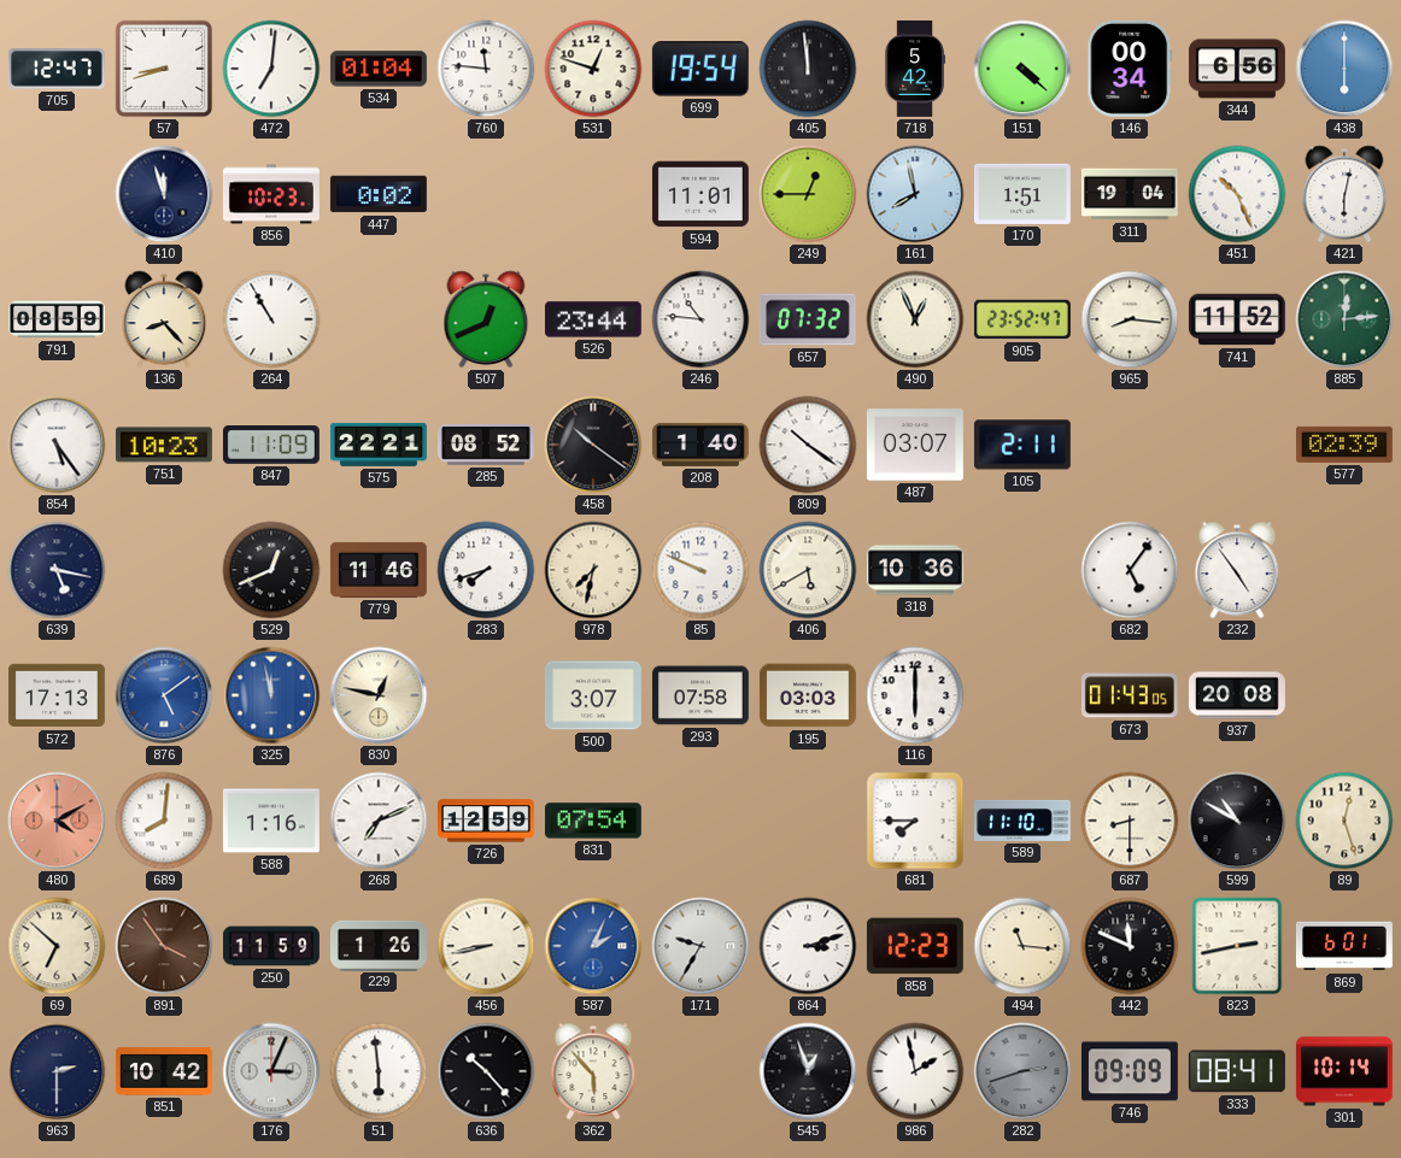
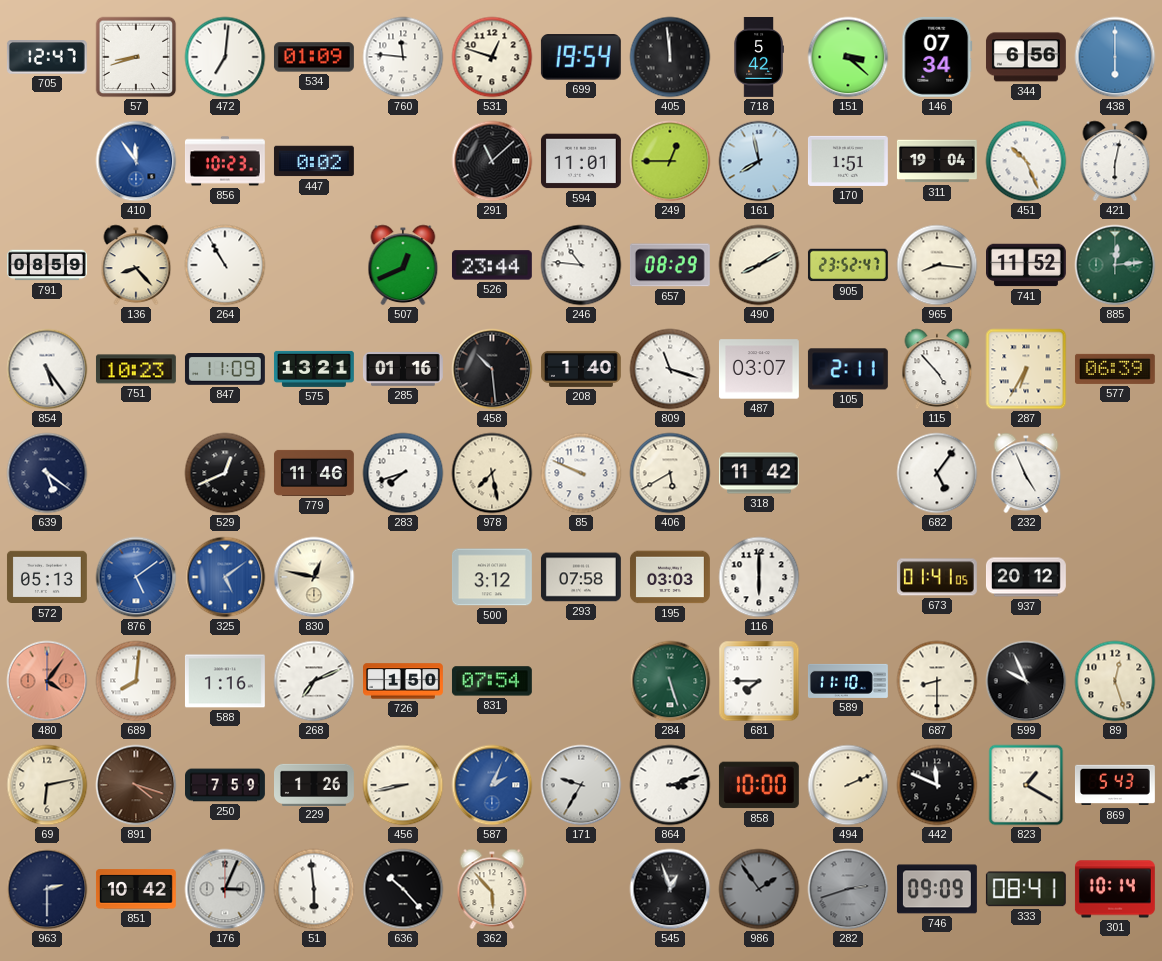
534: 01:04 -> 01:09 (314, 57)
151: 4:22 -> 3:22 (848, 57)
146: 00:34 -> 07:34 (937, 57)
410: 11:57 -> 11:54 (136, 161)
410 dial: navy -> blue (136, 161)
291: none -> 11:08 (492, 161)
657: 07:32 -> 08:29 (670, 265)
490: 12:56 -> 8:10 (759, 265)
575: 22:21 -> 13:21 (314, 369)
285: 08:52 -> 01:16 (403, 369)
458: 10:21 -> 10:29 (492, 369)
809: 10:21 -> 11:18 (670, 369)
115: none -> 4:53 (937, 369)
287: none -> 6:35 (1026, 369)
577: 02:39 -> 06:39 (1115, 369)
639: 5:17 -> 5:21 (47, 473)
978: 7:32 -> 7:28 (492, 473)
318: 10:36 -> 11:42 (760, 473)
232: 4:54 -> 4:56 (1026, 473)
572: 17:13 -> 05:13 (47, 577)
325: 11:58 -> 5:09 (225, 577)
500: 3:07 -> 3:12 (492, 577)
673: 01:43 -> 01:41 (937, 577)
937: 20:08 -> 20:12 (1026, 577)
480: 4:10 -> 4:06 (47, 681)
726: 12:59 -> 1:50 (404, 681)
284: none -> 5:27 (670, 681)
599: 10:50 -> 9:56 (1026, 681)
69: 6:52 -> 6:13 (47, 785)
891: 3:54 -> 4:18 (136, 785)
250: 11:59 -> 7:59 (226, 785)
858: 12:23 -> 10:00 (759, 785)
494: 11:16 -> 2:11 (848, 785)
823: 2:43 -> 1:20 (1026, 785)
869: 6:01 -> 5:43 (1115, 785)
986: 1:58 -> 1:54 (759, 889)
986 dial: white -> grey (759, 889)
